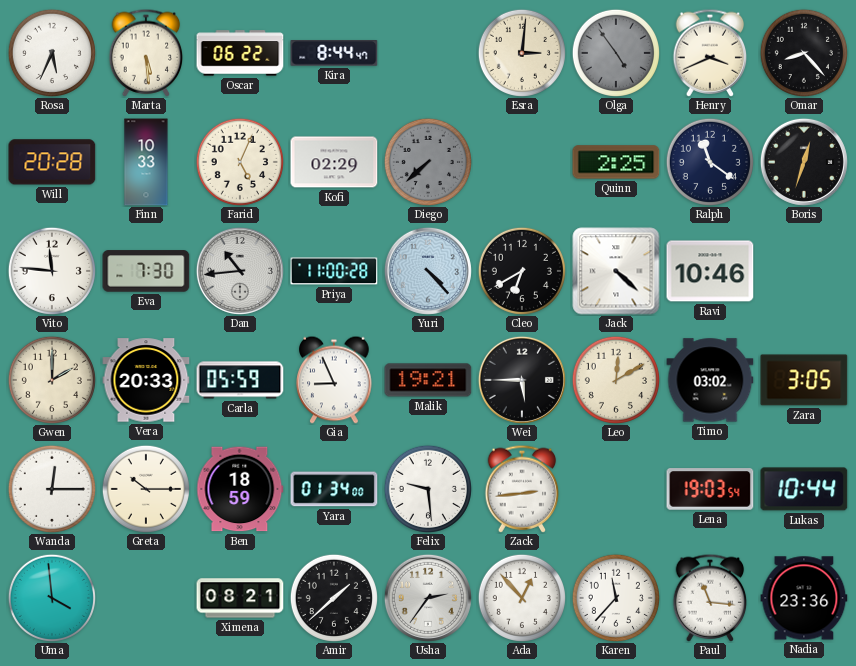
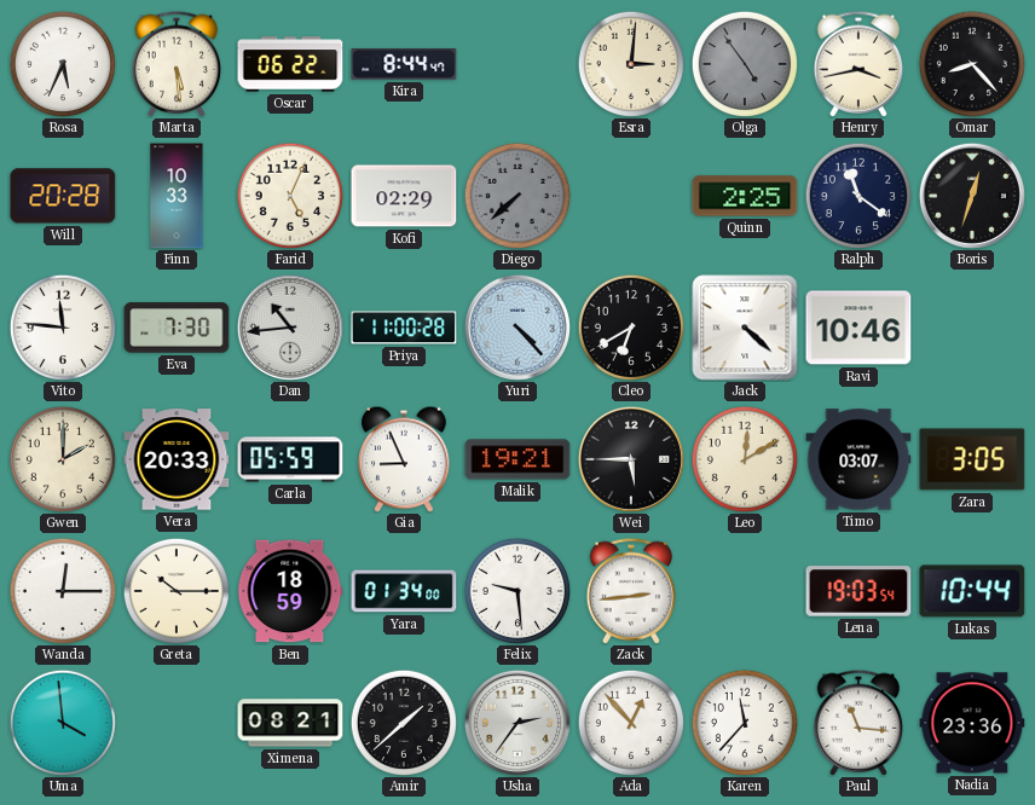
Henry: 3:41 -> 3:43 (858, 64)
Timo: 03:02 -> 03:07 (858, 459)
